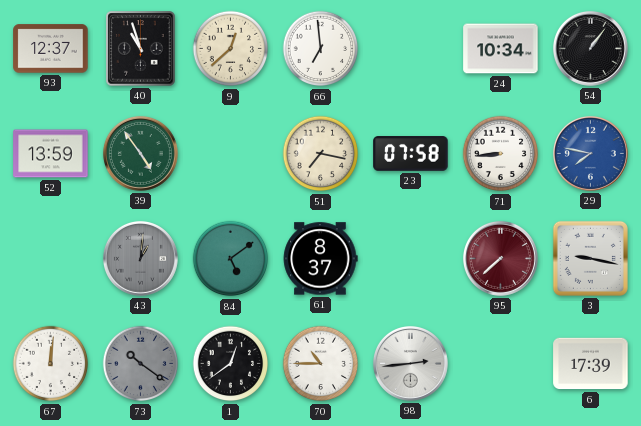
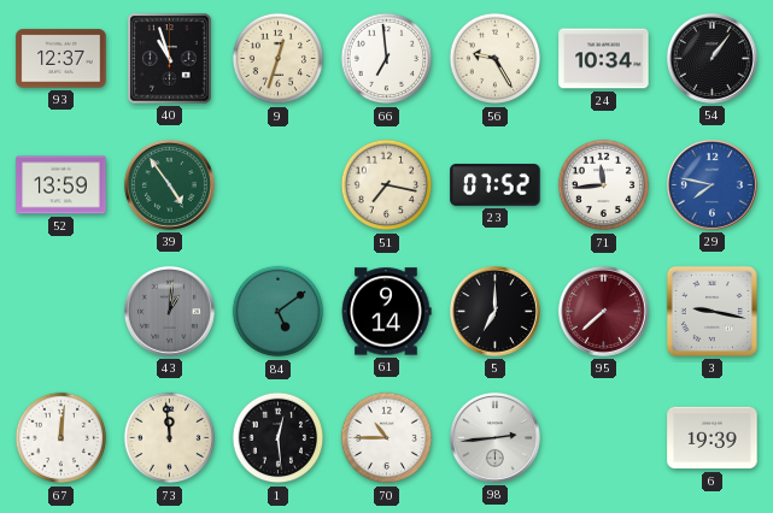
9: 12:38 -> 12:33 (279, 59)
56: none -> 9:25 (496, 59)
23: 07:58 -> 07:52 (496, 185)
71: 8:44 -> 11:44 (604, 185)
61: 8:37 -> 9:14 (386, 312)
5: none -> 7:00 (494, 311)
73: 10:21 -> 11:59 (170, 438)
73 dial: grey -> cream (170, 438)
1: 12:39 -> 12:29 (279, 438)
6: 17:39 -> 19:39 (713, 438)
